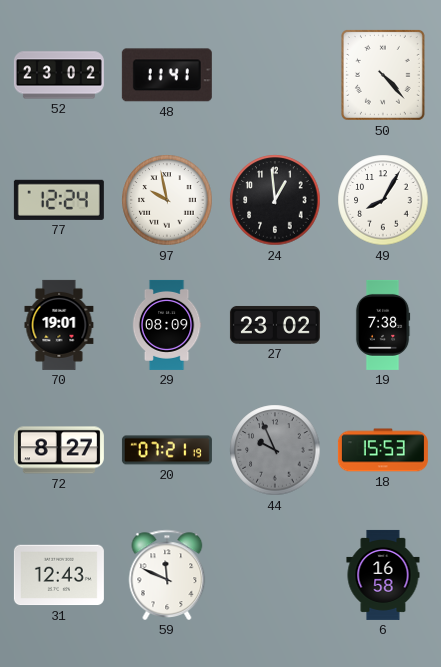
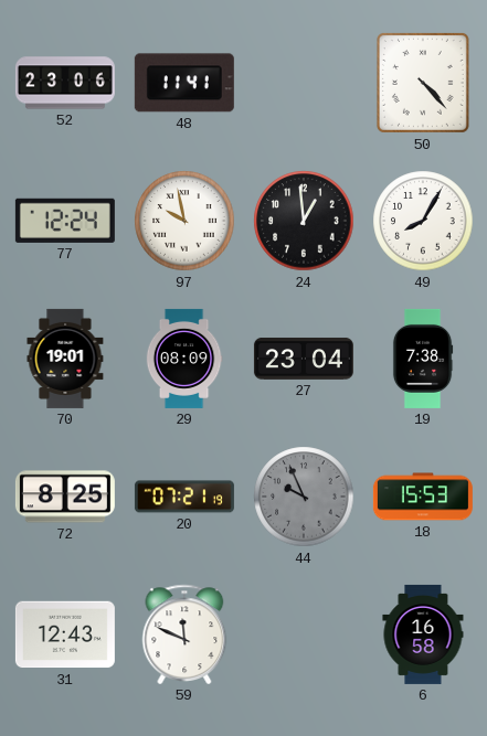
52: 23:02 -> 23:06 (65, 83)
27: 23:02 -> 23:04 (304, 359)
72: 8:27 -> 8:25 (65, 497)
